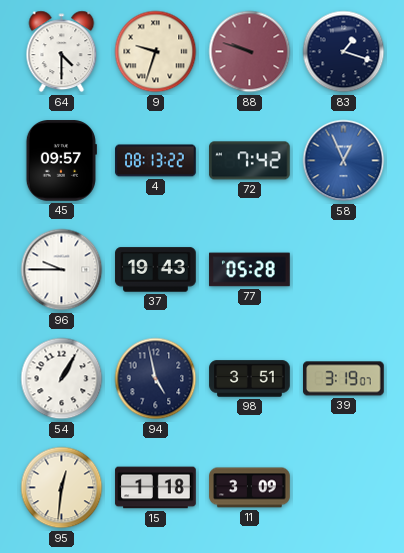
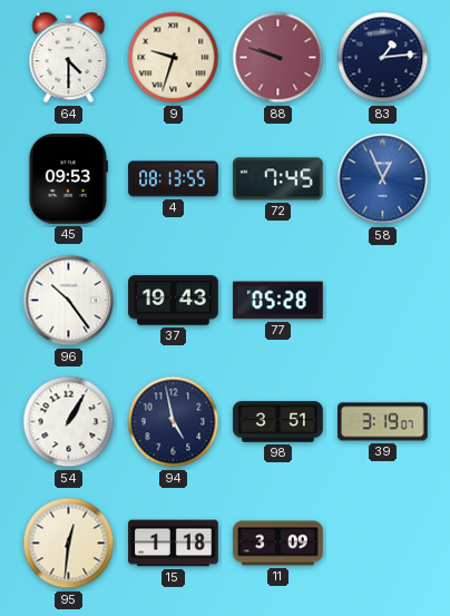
83: 1:18 -> 1:14 (383, 58)
45: 09:57 -> 09:53 (68, 179)
4: 08:13:22 -> 08:13:55 (174, 179)
72: 7:42 -> 7:45 (278, 179)
96: 9:45 -> 10:24 (69, 301)
